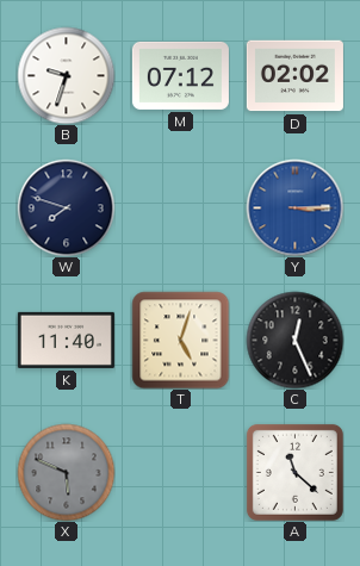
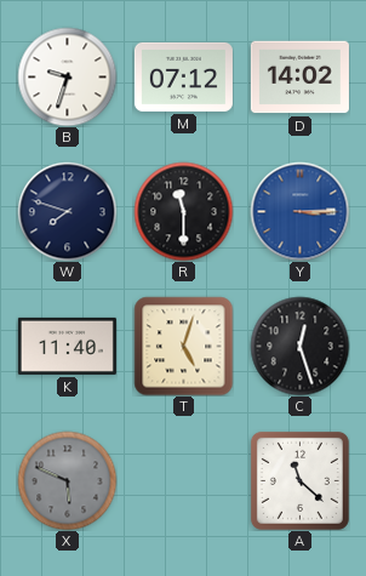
D: 02:02 -> 14:02 (299, 78)
R: none -> 11:30 (183, 211)
C: 12:26 -> 12:27 (299, 346)
